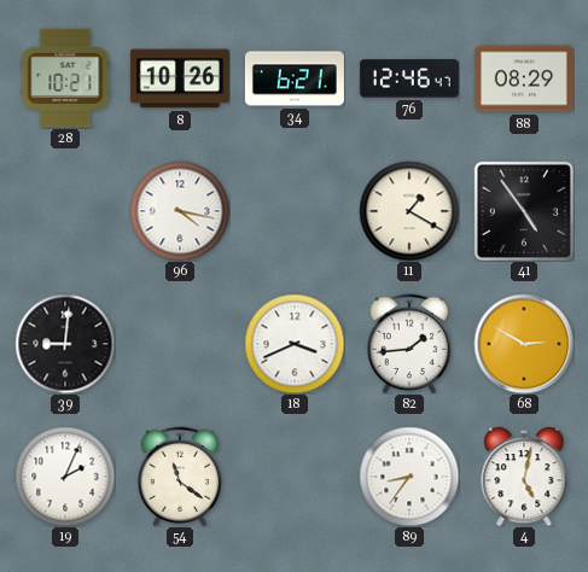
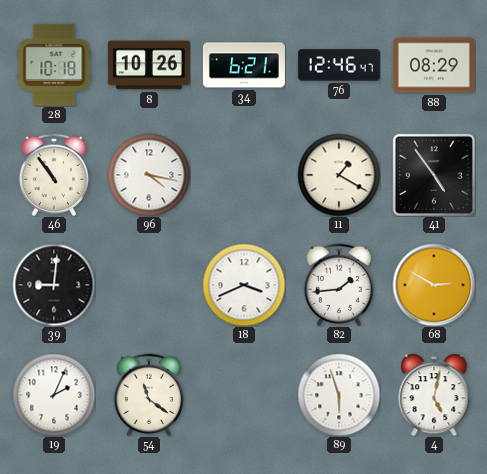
28: 10:21 -> 10:18 (54, 65)
46: none -> 10:54 (54, 175)
89: 8:36 -> 5:57 (339, 395)
